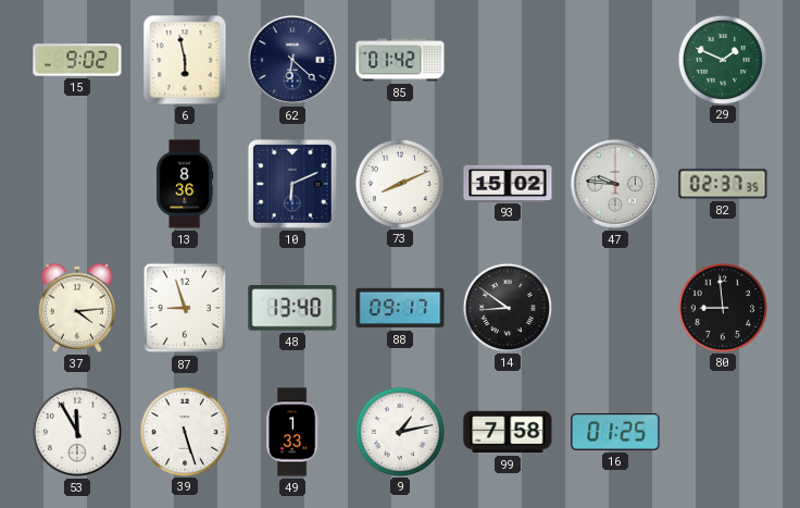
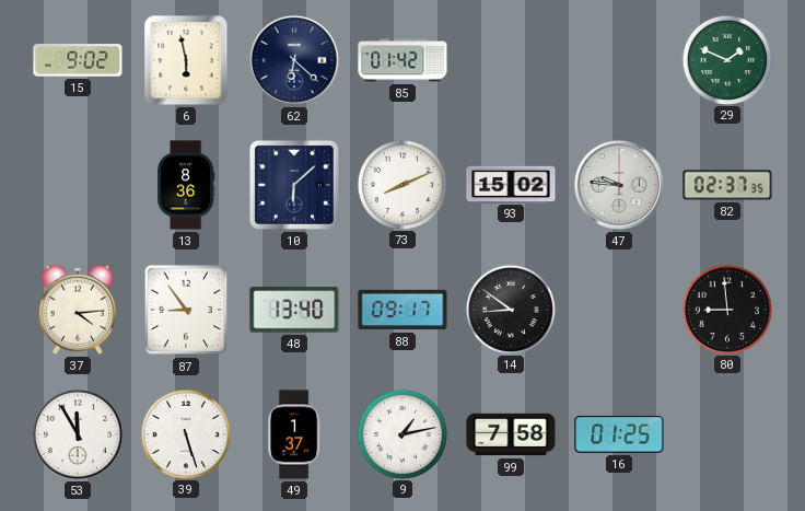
10: 6:11 -> 6:08 (294, 185)
87: 8:57 -> 8:54 (186, 310)
49: 1:33 -> 1:37 (294, 434)
